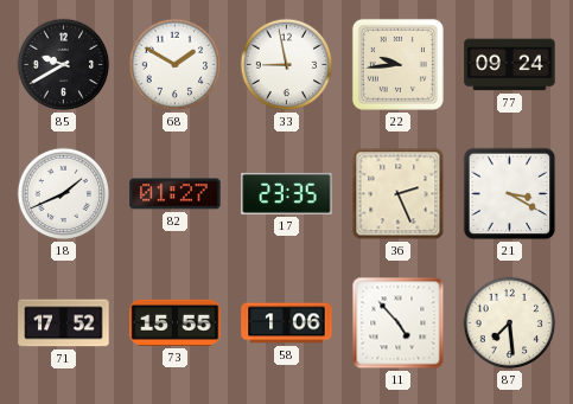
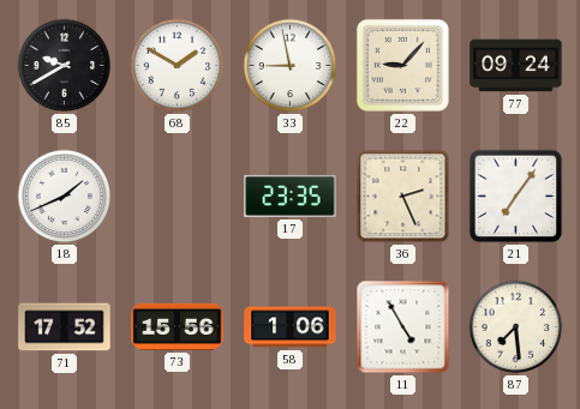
22: 9:44 -> 9:07 (402, 65)
82: 01:27 -> none (176, 194)
21: 3:20 -> 7:06 (516, 197)
73: 15:55 -> 15:56 (178, 326)
11: 4:53 -> 4:55 (403, 327)
